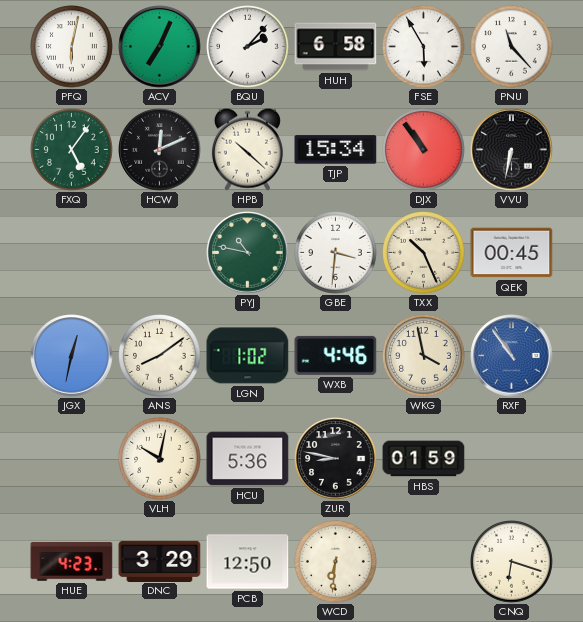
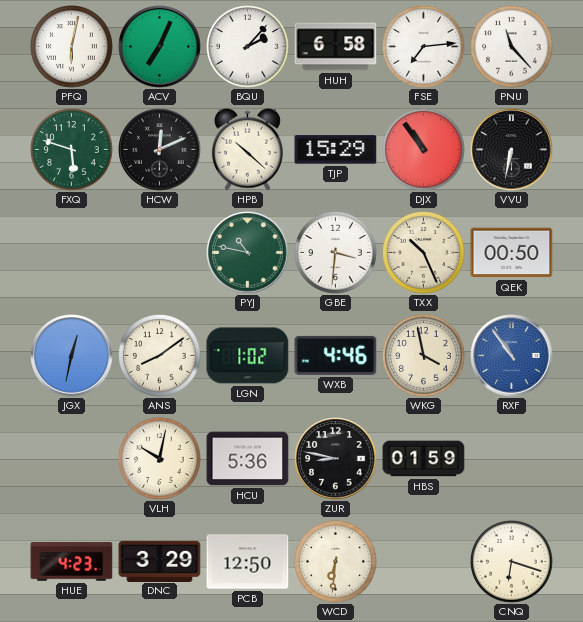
FSE: 5:55 -> 7:14 (424, 47)
FXQ: 5:06 -> 5:48 (72, 150)
TJP: 15:34 -> 15:29 (336, 150)
QEK: 00:45 -> 00:50 (512, 253)
